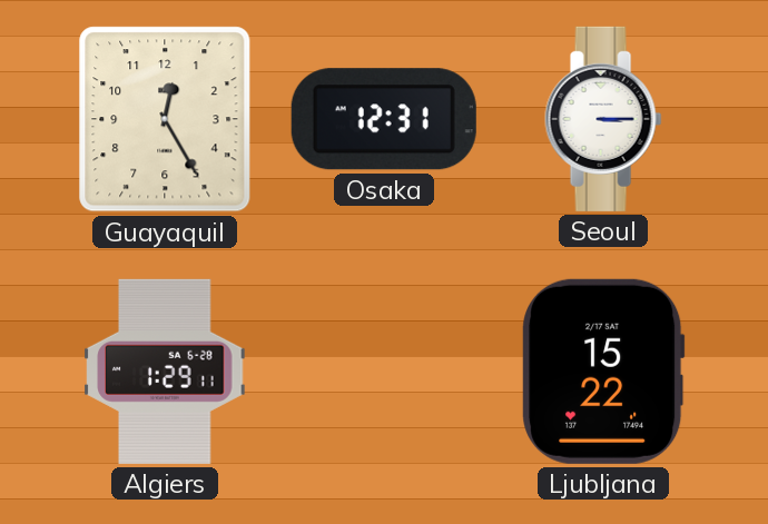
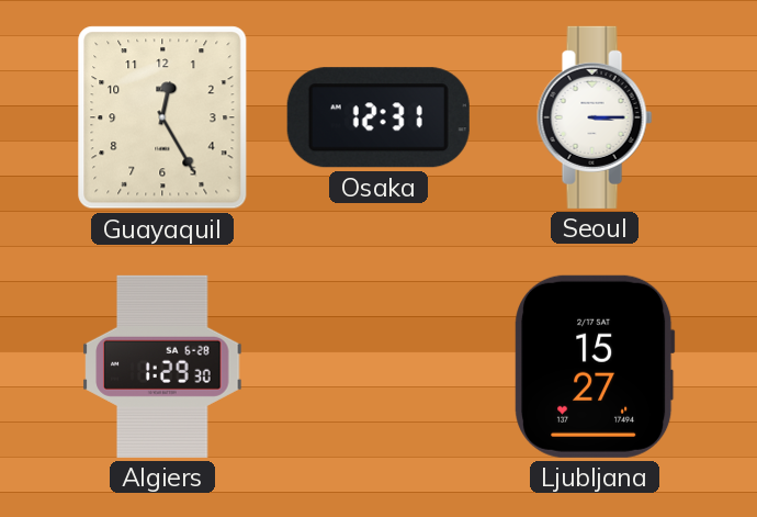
Algiers: 1:29:11 -> 1:29:30 (162, 367)
Ljubljana: 15:22 -> 15:27 (595, 367)
